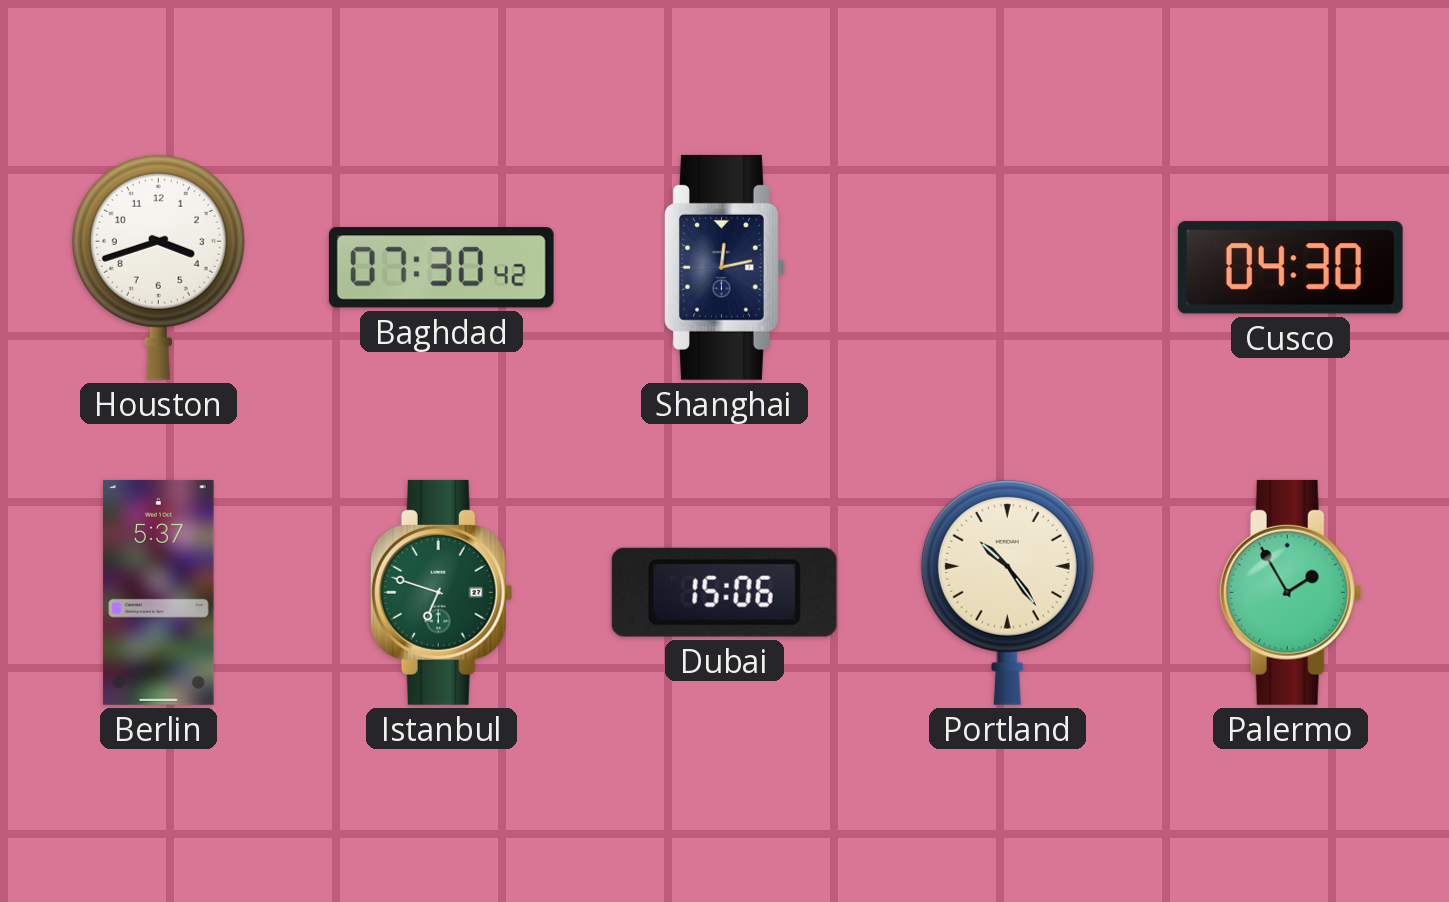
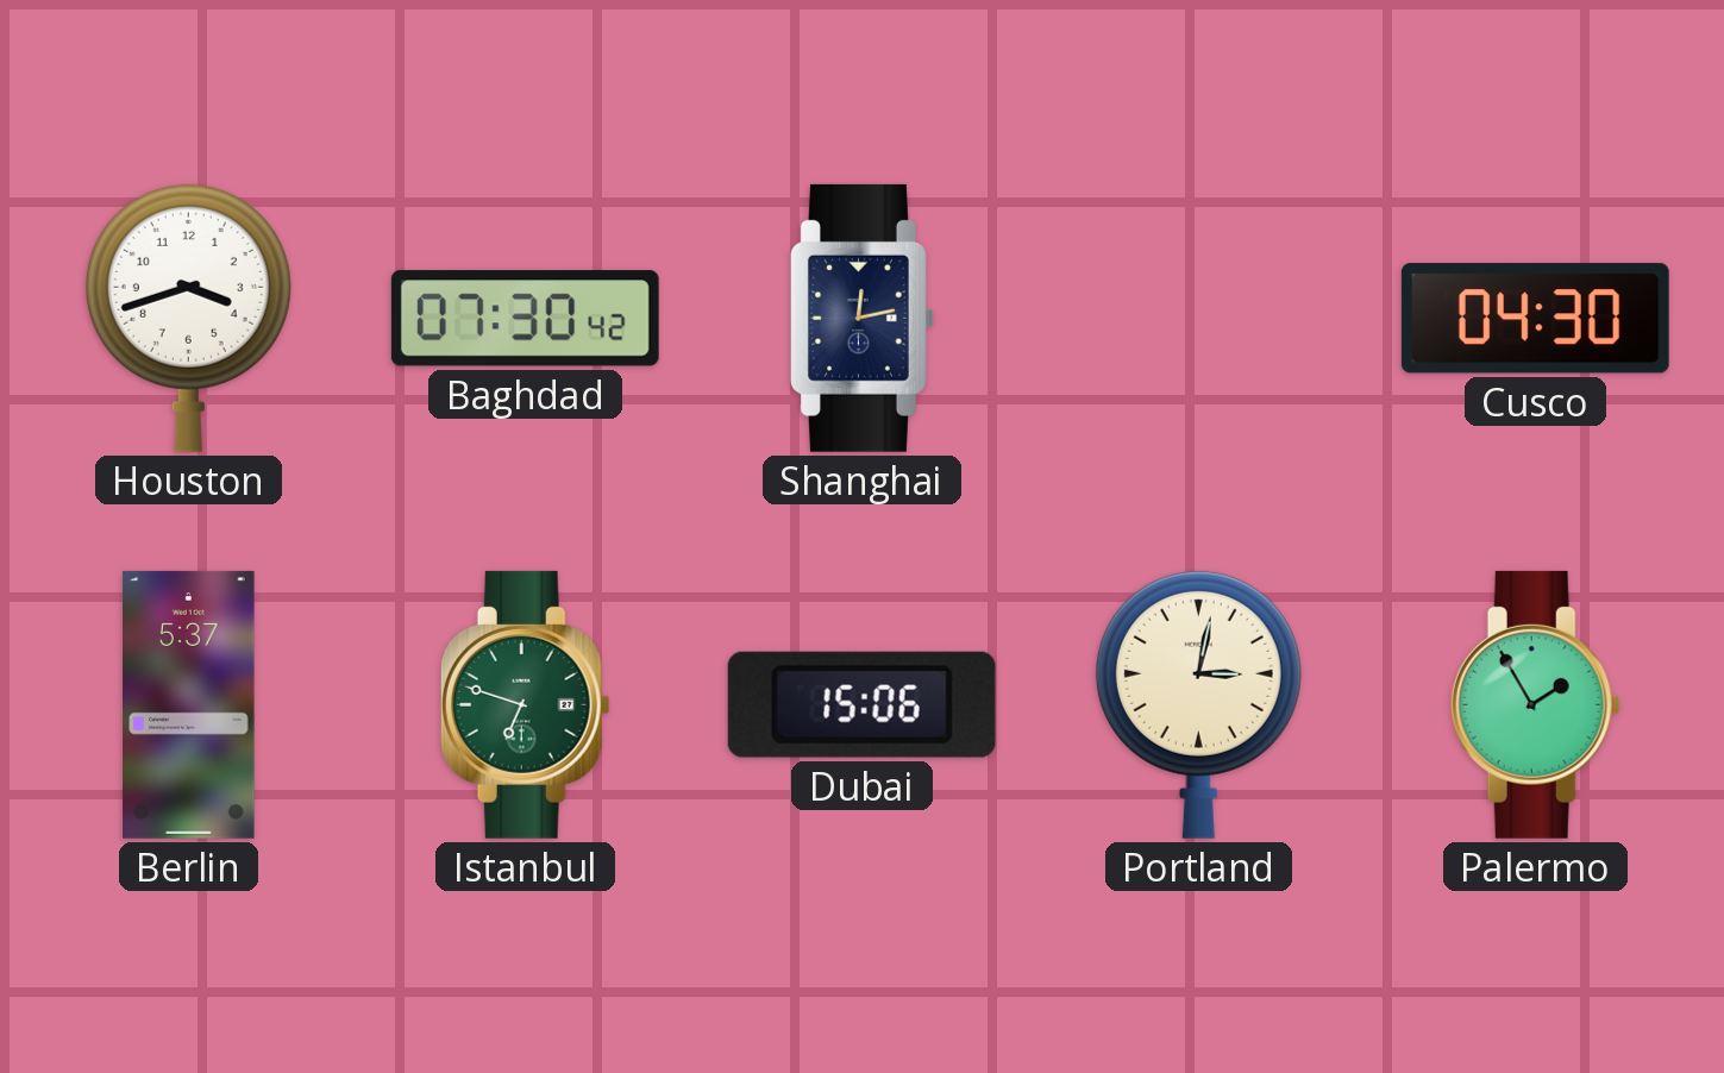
Portland: 10:24 -> 3:02 (1198, 704)
